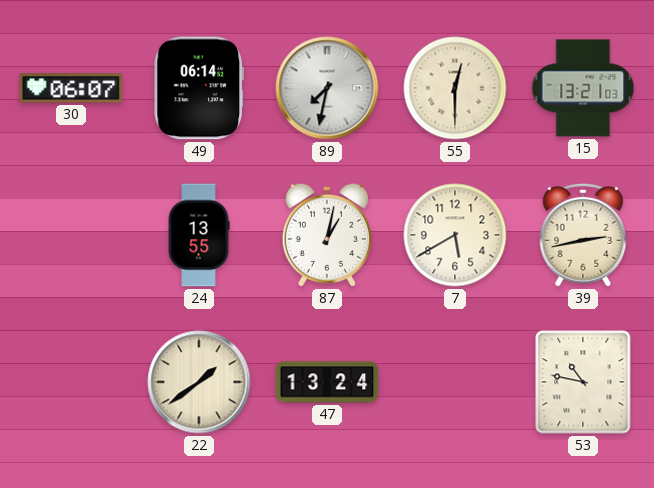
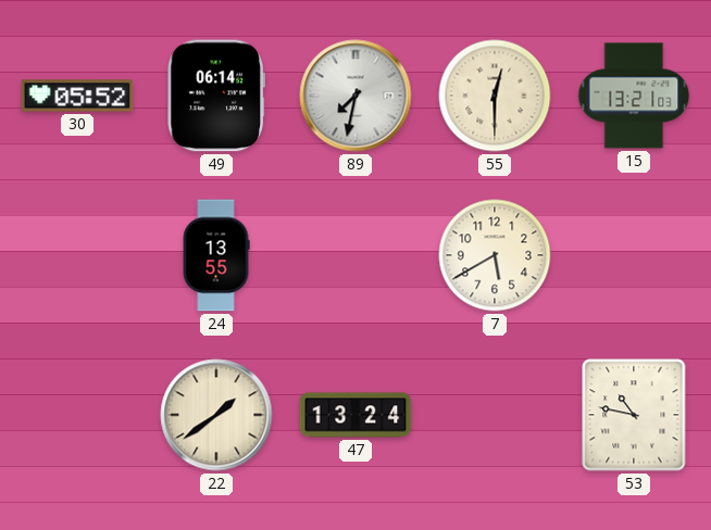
30: 06:07 -> 05:52 (77, 96)
87: 1:02 -> none (327, 235)
39: 2:43 -> none (583, 235)
